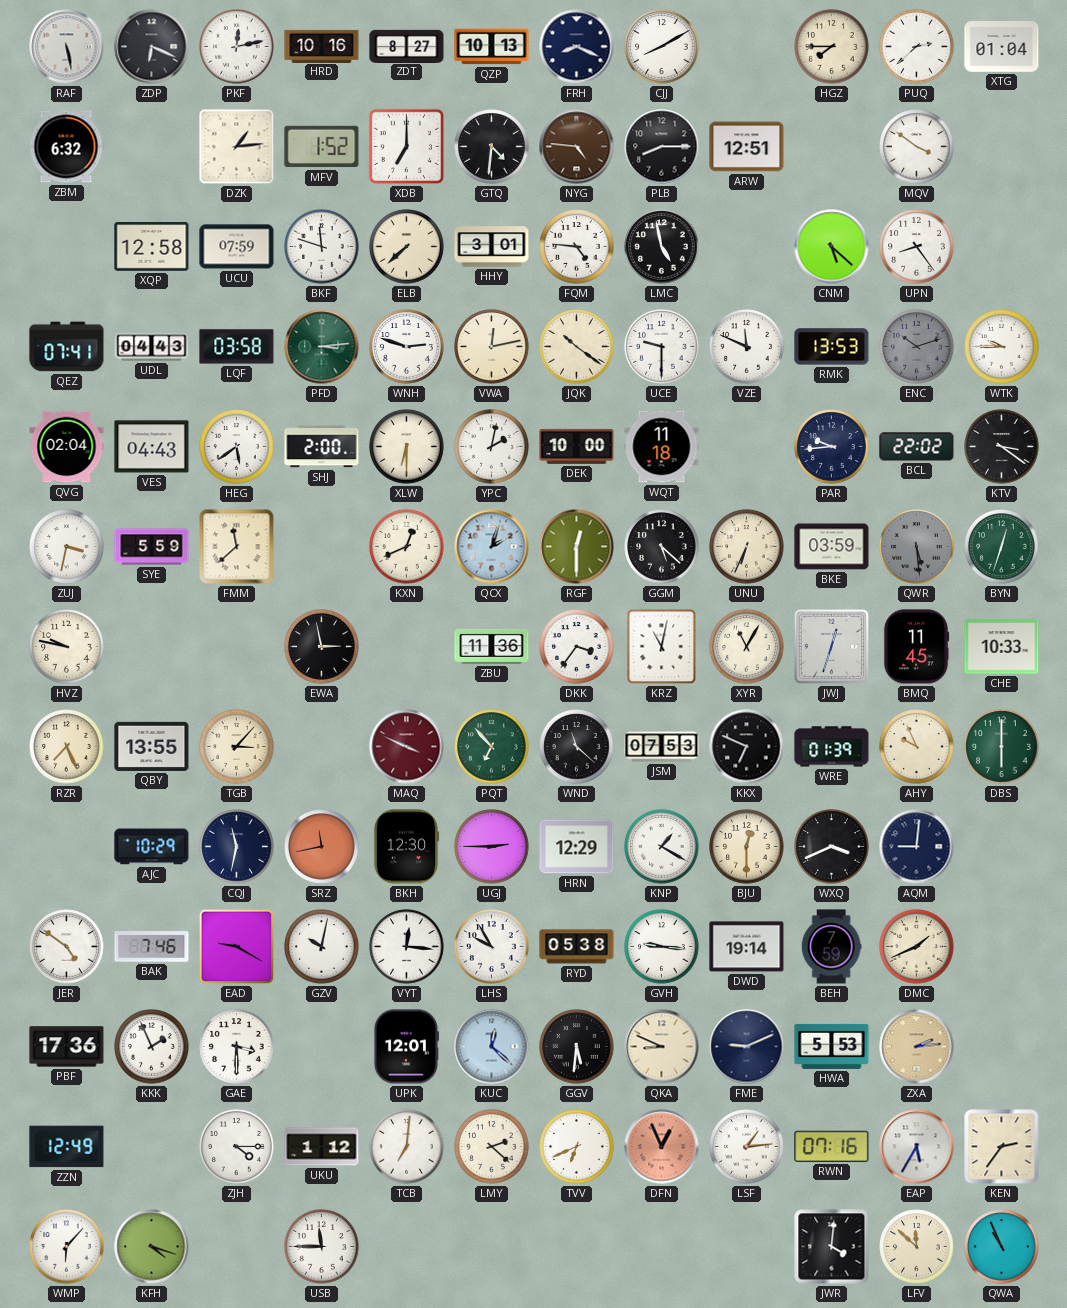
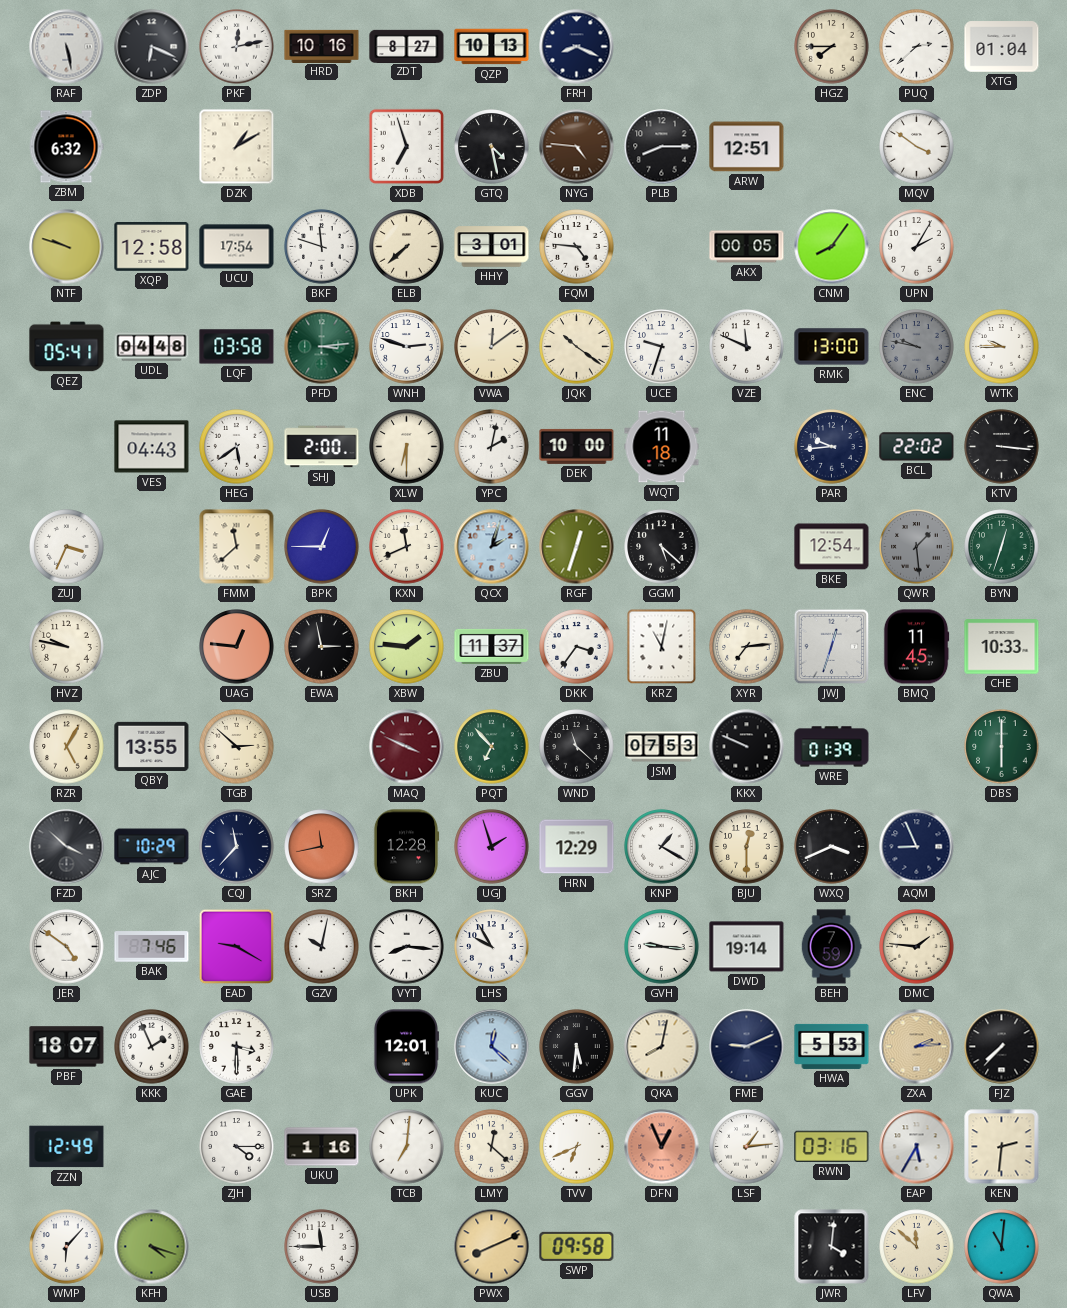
CJJ: 8:10 -> none (662, 47)
DZK: 1:14 -> 1:10 (237, 147)
MFV: 1:52 -> none (322, 147)
XDB: 7:00 -> 6:57 (407, 147)
GTQ: 4:31 -> 4:28 (492, 147)
NTF: none -> 9:48 (67, 247)
UCU: 07:59 -> 17:54 (237, 247)
LMC: 4:58 -> none (662, 247)
AKX: none -> 00:05 (747, 247)
CNM: 5:22 -> 8:06 (832, 247)
UPN: 8:24 -> 2:05 (917, 247)
QEZ: 07:41 -> 05:41 (67, 347)
UDL: 04:43 -> 04:48 (152, 347)
VWA: 12:13 -> 12:09 (492, 347)
UCE: 9:30 -> 9:33 (662, 347)
RMK: 13:53 -> 13:00 (832, 347)
ENC: 10:12 -> 9:47 (917, 347)
QVG: 02:04 -> none (67, 447)
KTV: 3:21 -> 3:16 (1002, 447)
ZUJ: 3:32 -> 3:34 (67, 547)
SYE: 5:59 -> none (152, 547)
BPK: none -> 12:45 (322, 547)
KXN: 12:41 -> 11:41 (407, 547)
RGF: 12:30 -> 12:33 (577, 547)
UNU: 6:34 -> none (747, 547)
BKE: 03:59 -> 12:54 (832, 547)
QWR: 5:29 -> 1:29 (917, 547)
UAG: none -> 12:46 (237, 647)
XBW: none -> 1:46 (407, 647)
ZBU: 11:36 -> 11:37 (492, 646)
XYR: 11:05 -> 7:14 (747, 647)
RZR: 7:26 -> 5:05 (67, 747)
TGB: 3:07 -> 2:52 (237, 747)
KKX: 6:49 -> 9:49 (747, 747)
AHY: 9:56 -> none (917, 747)
FZD: none -> 3:52 (67, 847)
CQJ: 11:32 -> 11:37 (237, 847)
BKH: 12:30 -> 12:28 (406, 847)
UGJ: 2:45 -> 1:57 (492, 847)
AQM: 9:01 -> 8:56 (917, 847)
VYT: 12:16 -> 8:16 (407, 947)
RYD: 05:38 -> none (577, 947)
DMC: 1:41 -> 1:46 (917, 947)
PBF: 17:36 -> 18:07 (67, 1047)
QKA: 8:49 -> 8:02 (662, 1047)
FJZ: none -> 7:37 (1002, 1047)
UKU: 1:12 -> 1:16 (322, 1147)
LMY: 2:22 -> 12:22 (492, 1147)
RWN: 07:16 -> 03:16 (832, 1146)
KEN: 2:36 -> 2:31 (1002, 1147)
PWX: none -> 8:11 (492, 1247)
SWP: none -> 09:58 (577, 1246)
QWA: 10:56 -> 11:01 (1002, 1247)
